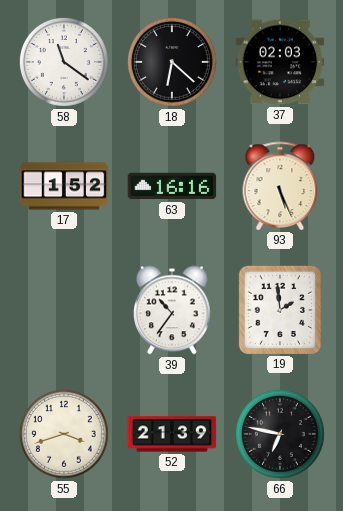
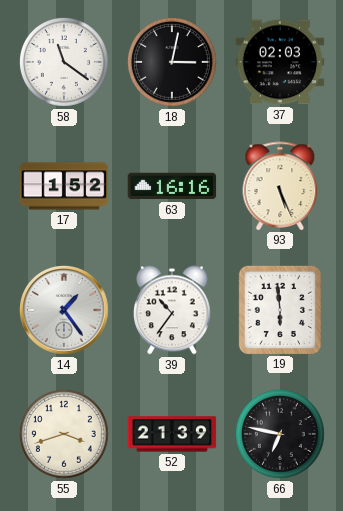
18: 6:22 -> 3:02 (172, 62)
14: none -> 1:24 (64, 310)
19: 1:59 -> 5:59 (280, 309)
